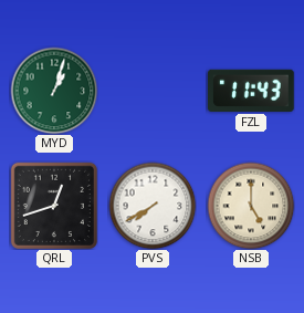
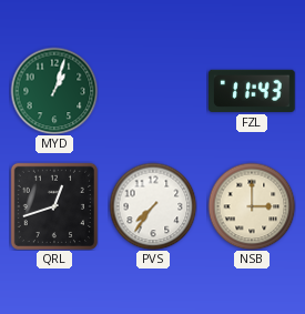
PVS: 7:40 -> 7:36 (153, 206)
NSB: 5:00 -> 3:00 (252, 206)
